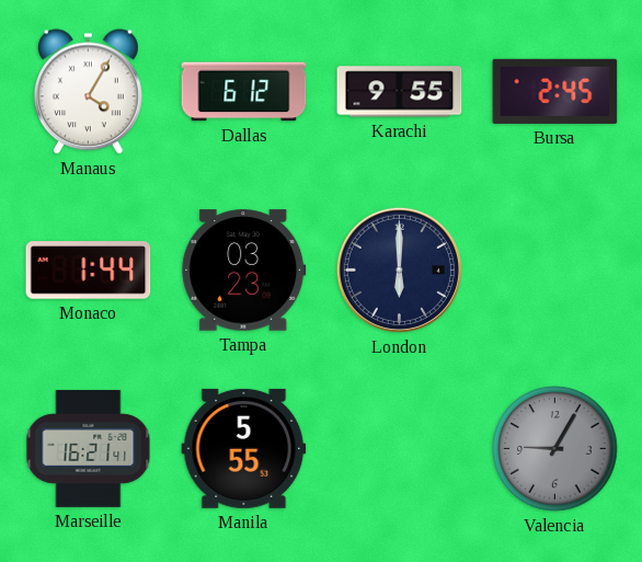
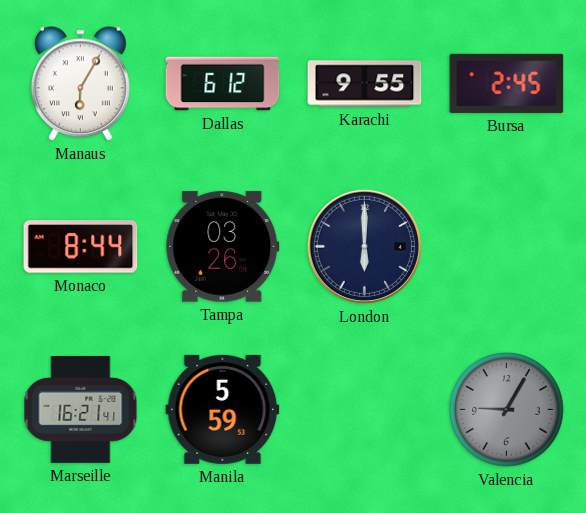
Manaus: 4:05 -> 6:05 (80, 84)
Monaco: 1:44 -> 8:44 (81, 247)
Tampa: 03:23 -> 03:26 (223, 247)
Manila: 5:55 -> 5:59 (223, 409)
